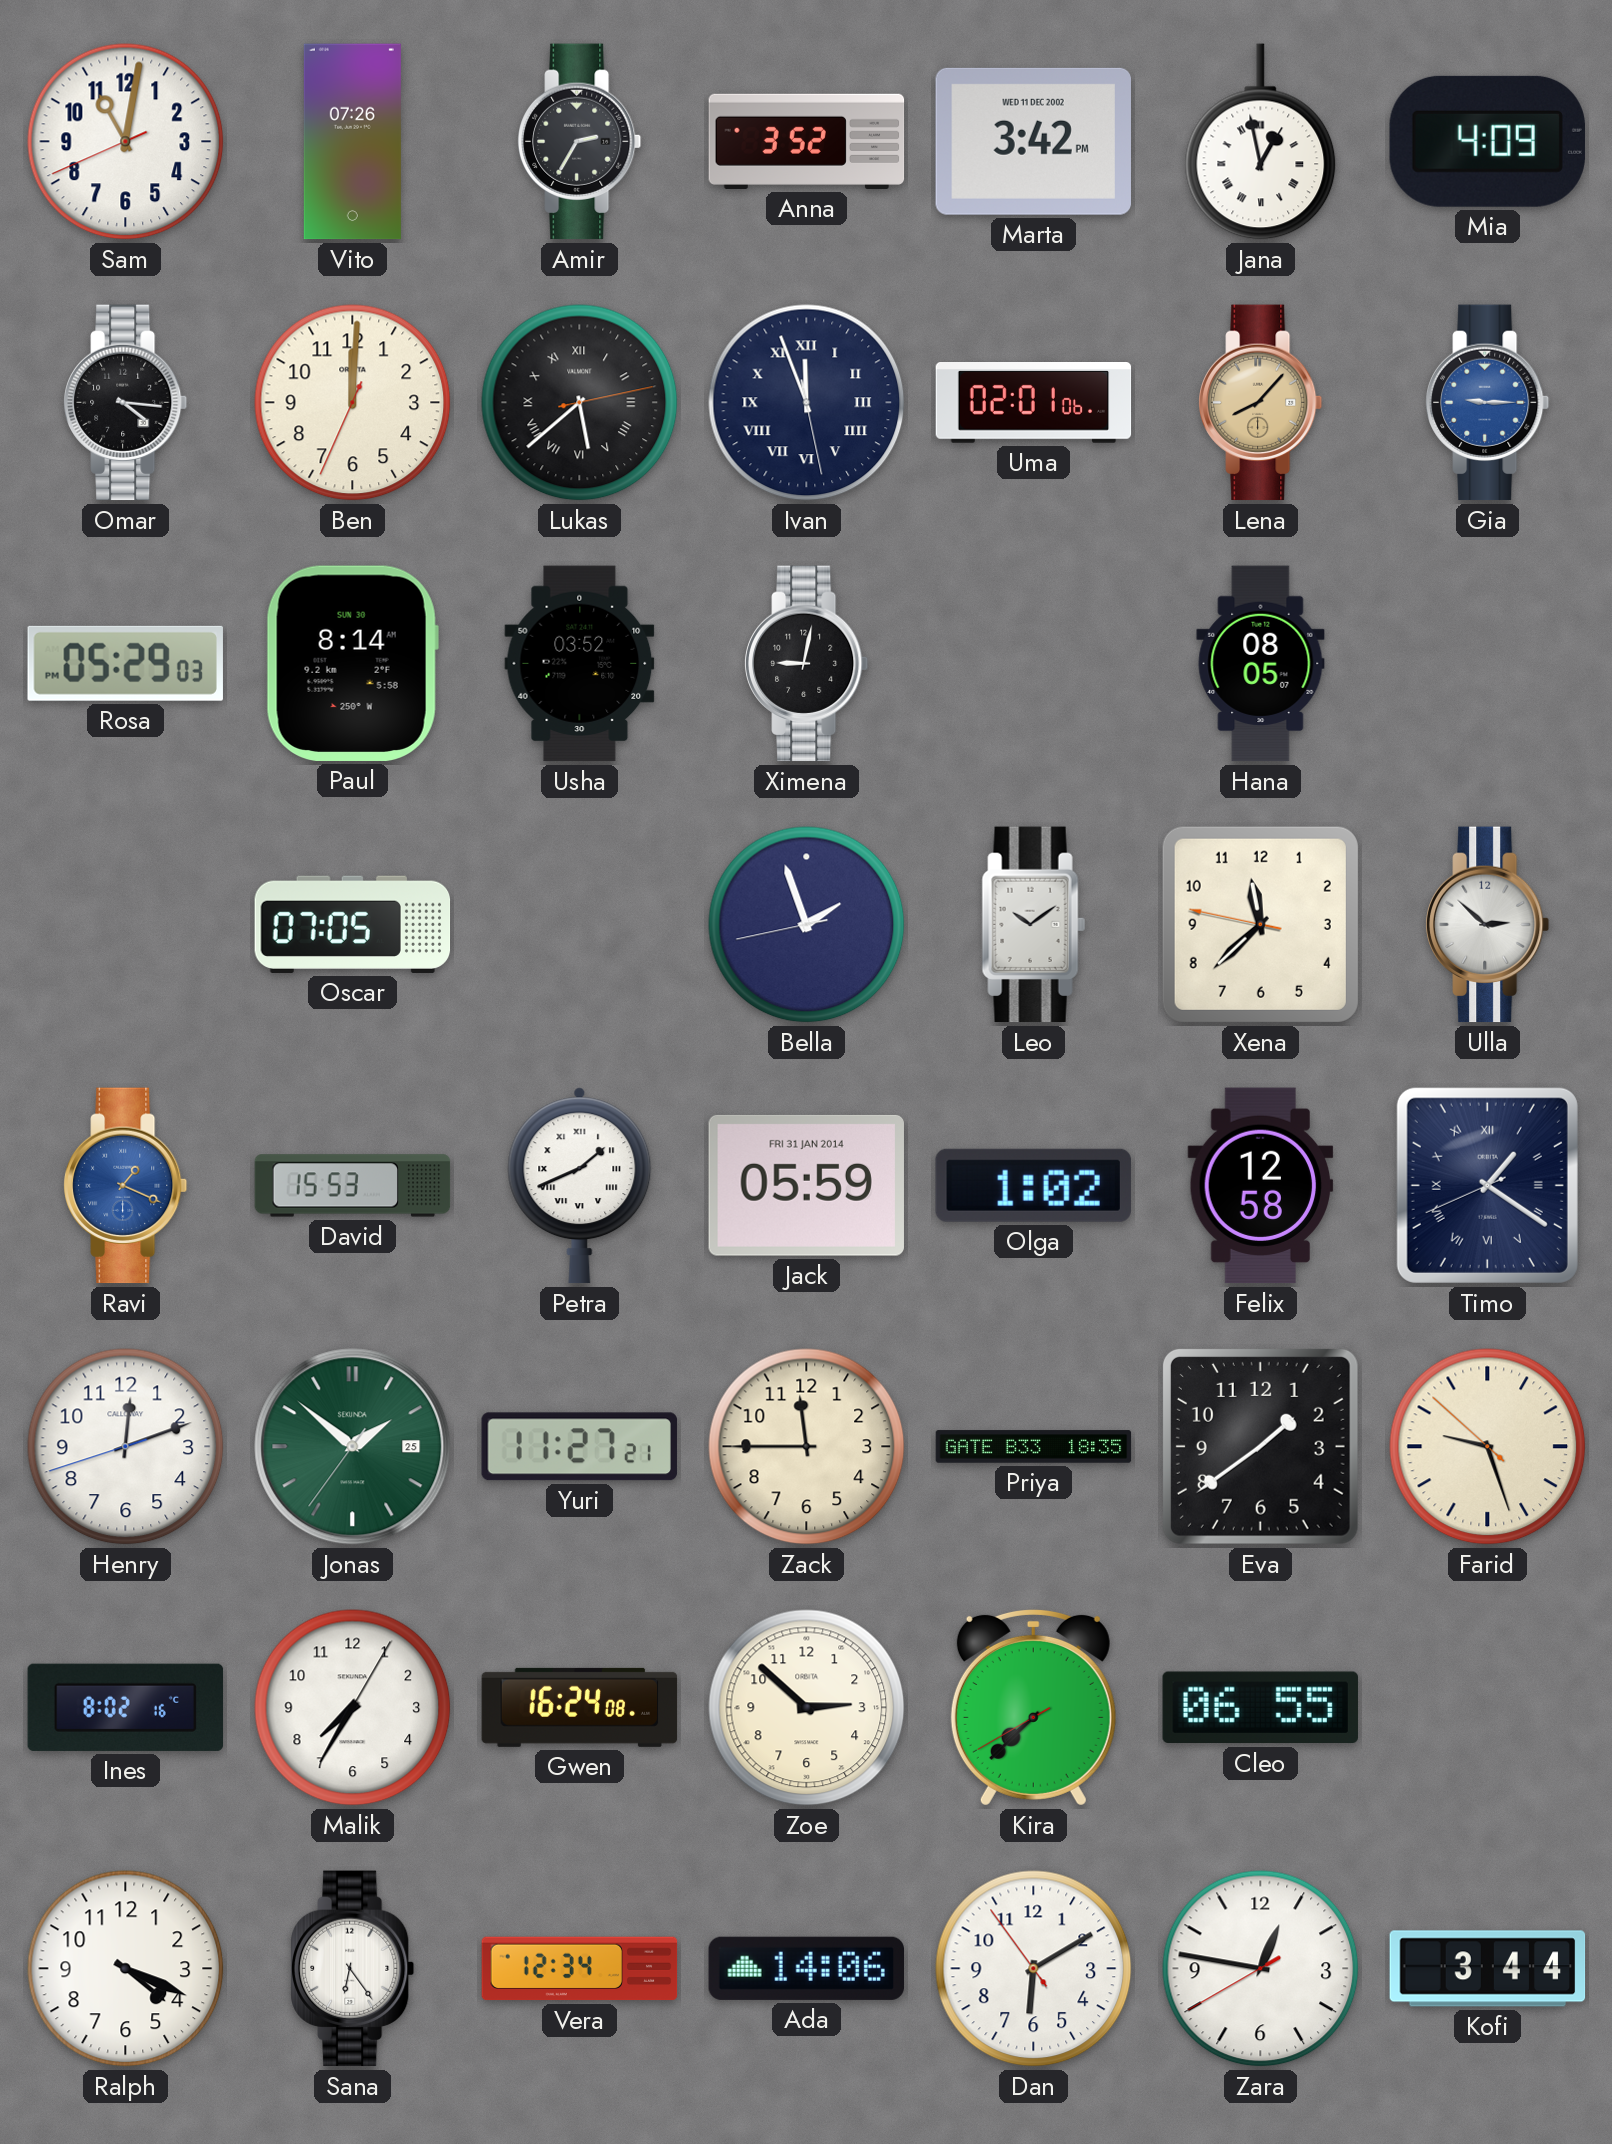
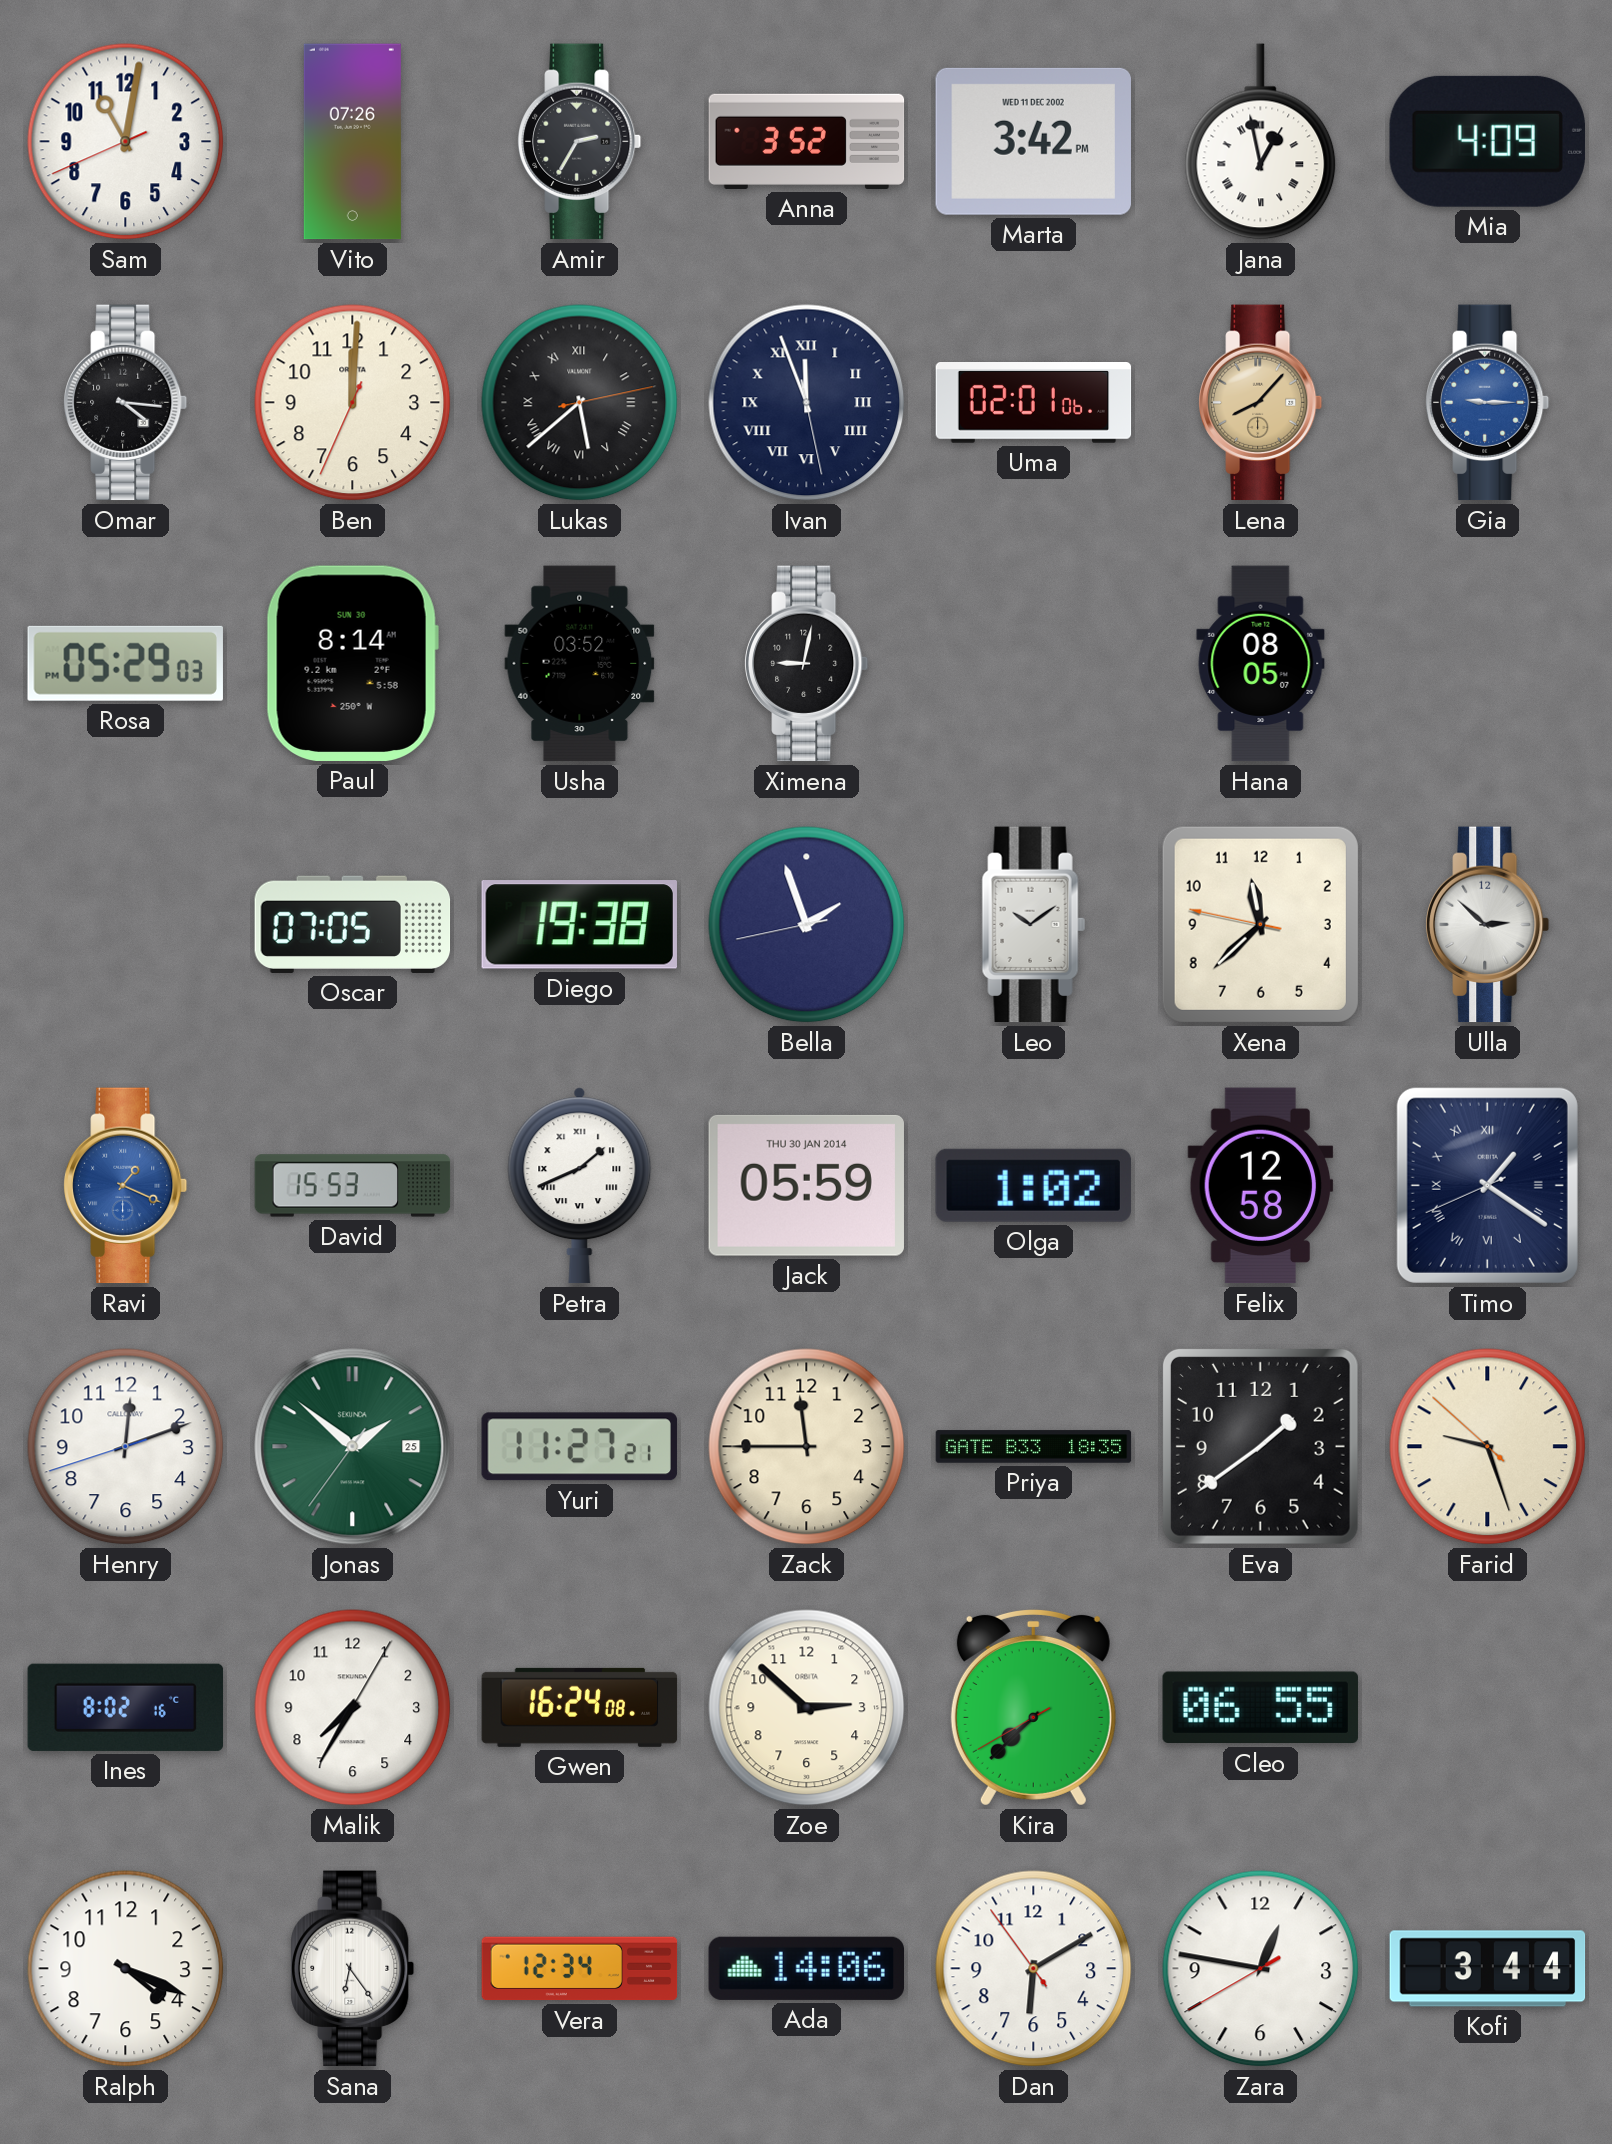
Diego: none -> 19:38 (579, 925)
Jack date: FRI 31 JAN 2014 -> THU 30 JAN 2014 (806, 1185)
